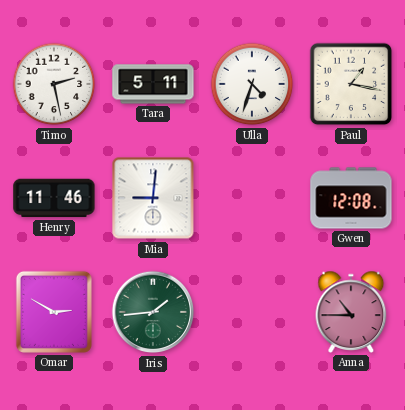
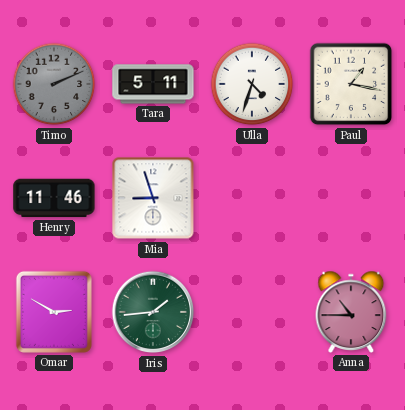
Timo: 2:28 -> 2:11 (54, 84)
Timo dial: white -> grey (54, 84)
Mia: 9:01 -> 8:57 (153, 198)
Gwen: 12:08 -> none (351, 198)
